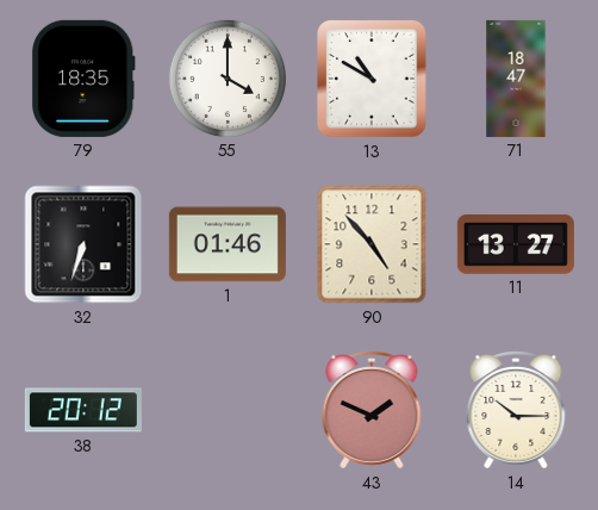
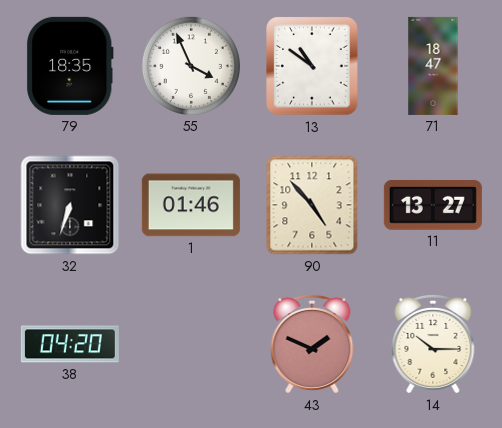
55: 4:00 -> 3:56 (191, 66)
13: 10:50 -> 10:51 (312, 66)
38: 20:12 -> 04:20 (70, 344)
